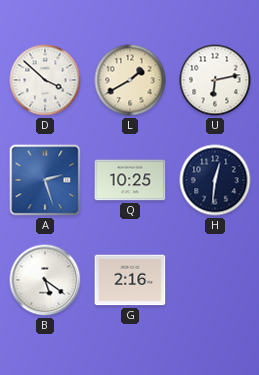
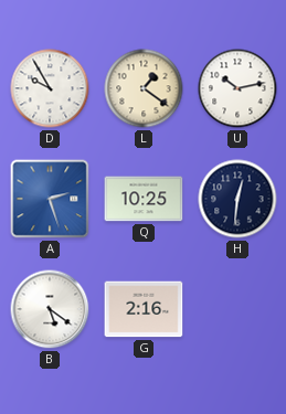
D: 3:52 -> 9:55 (50, 88)
L: 1:40 -> 1:21 (144, 88)
U: 6:13 -> 10:13 (237, 88)
